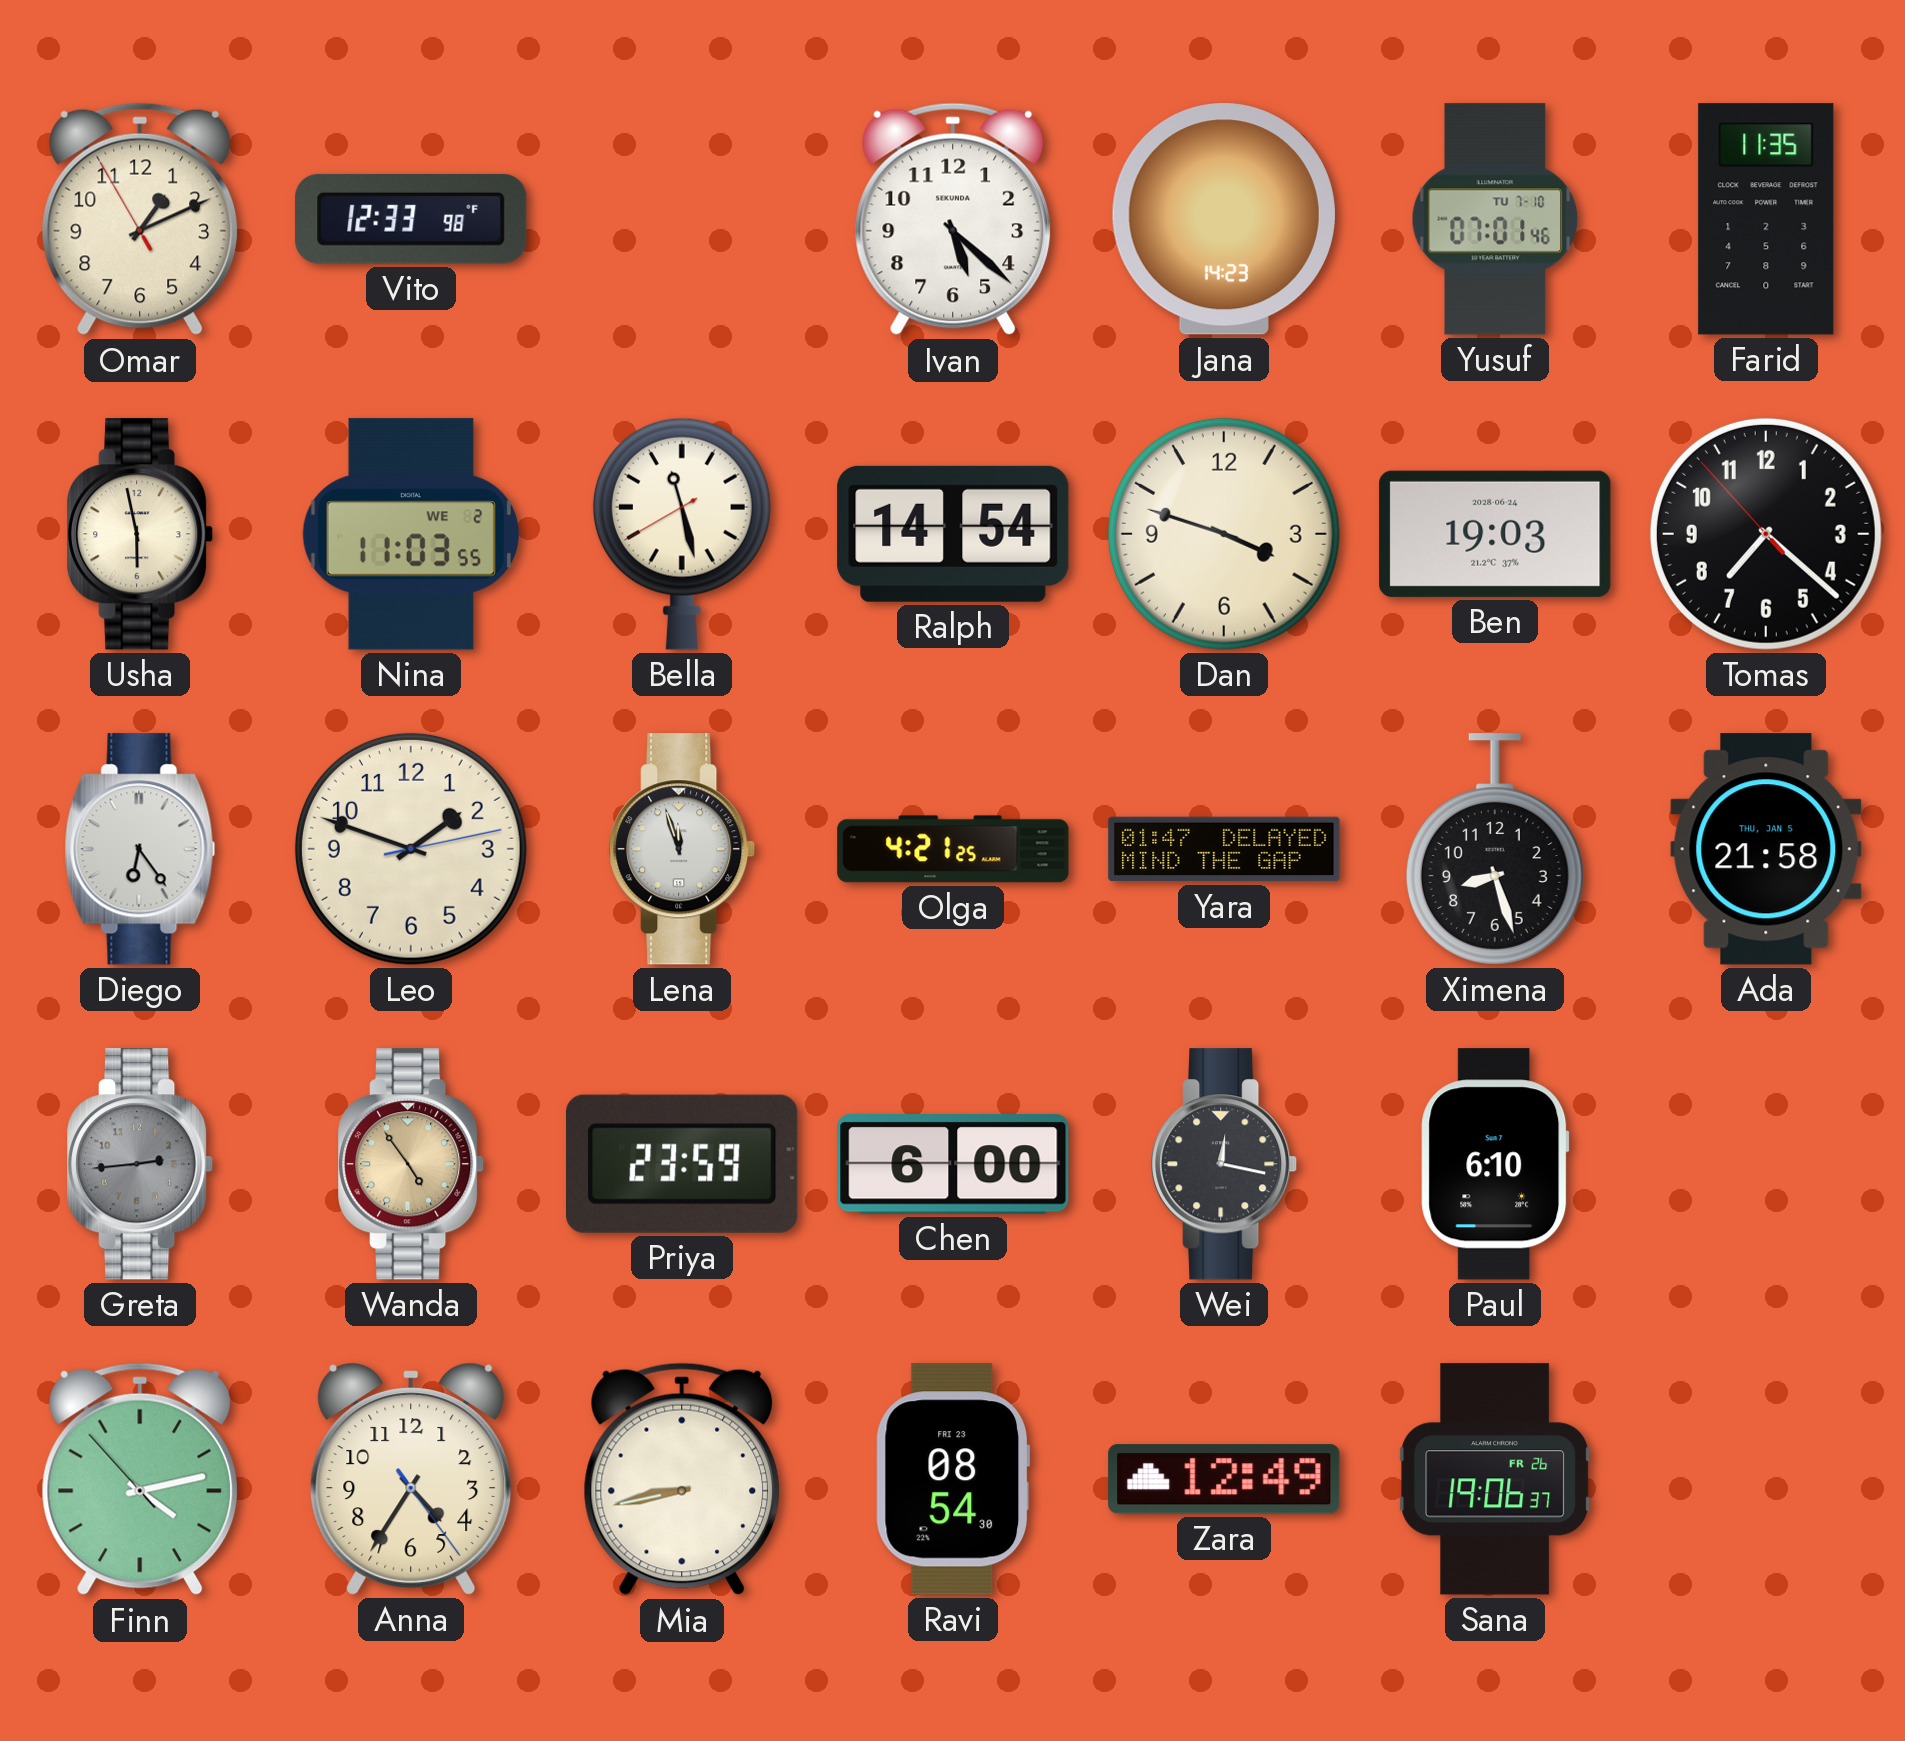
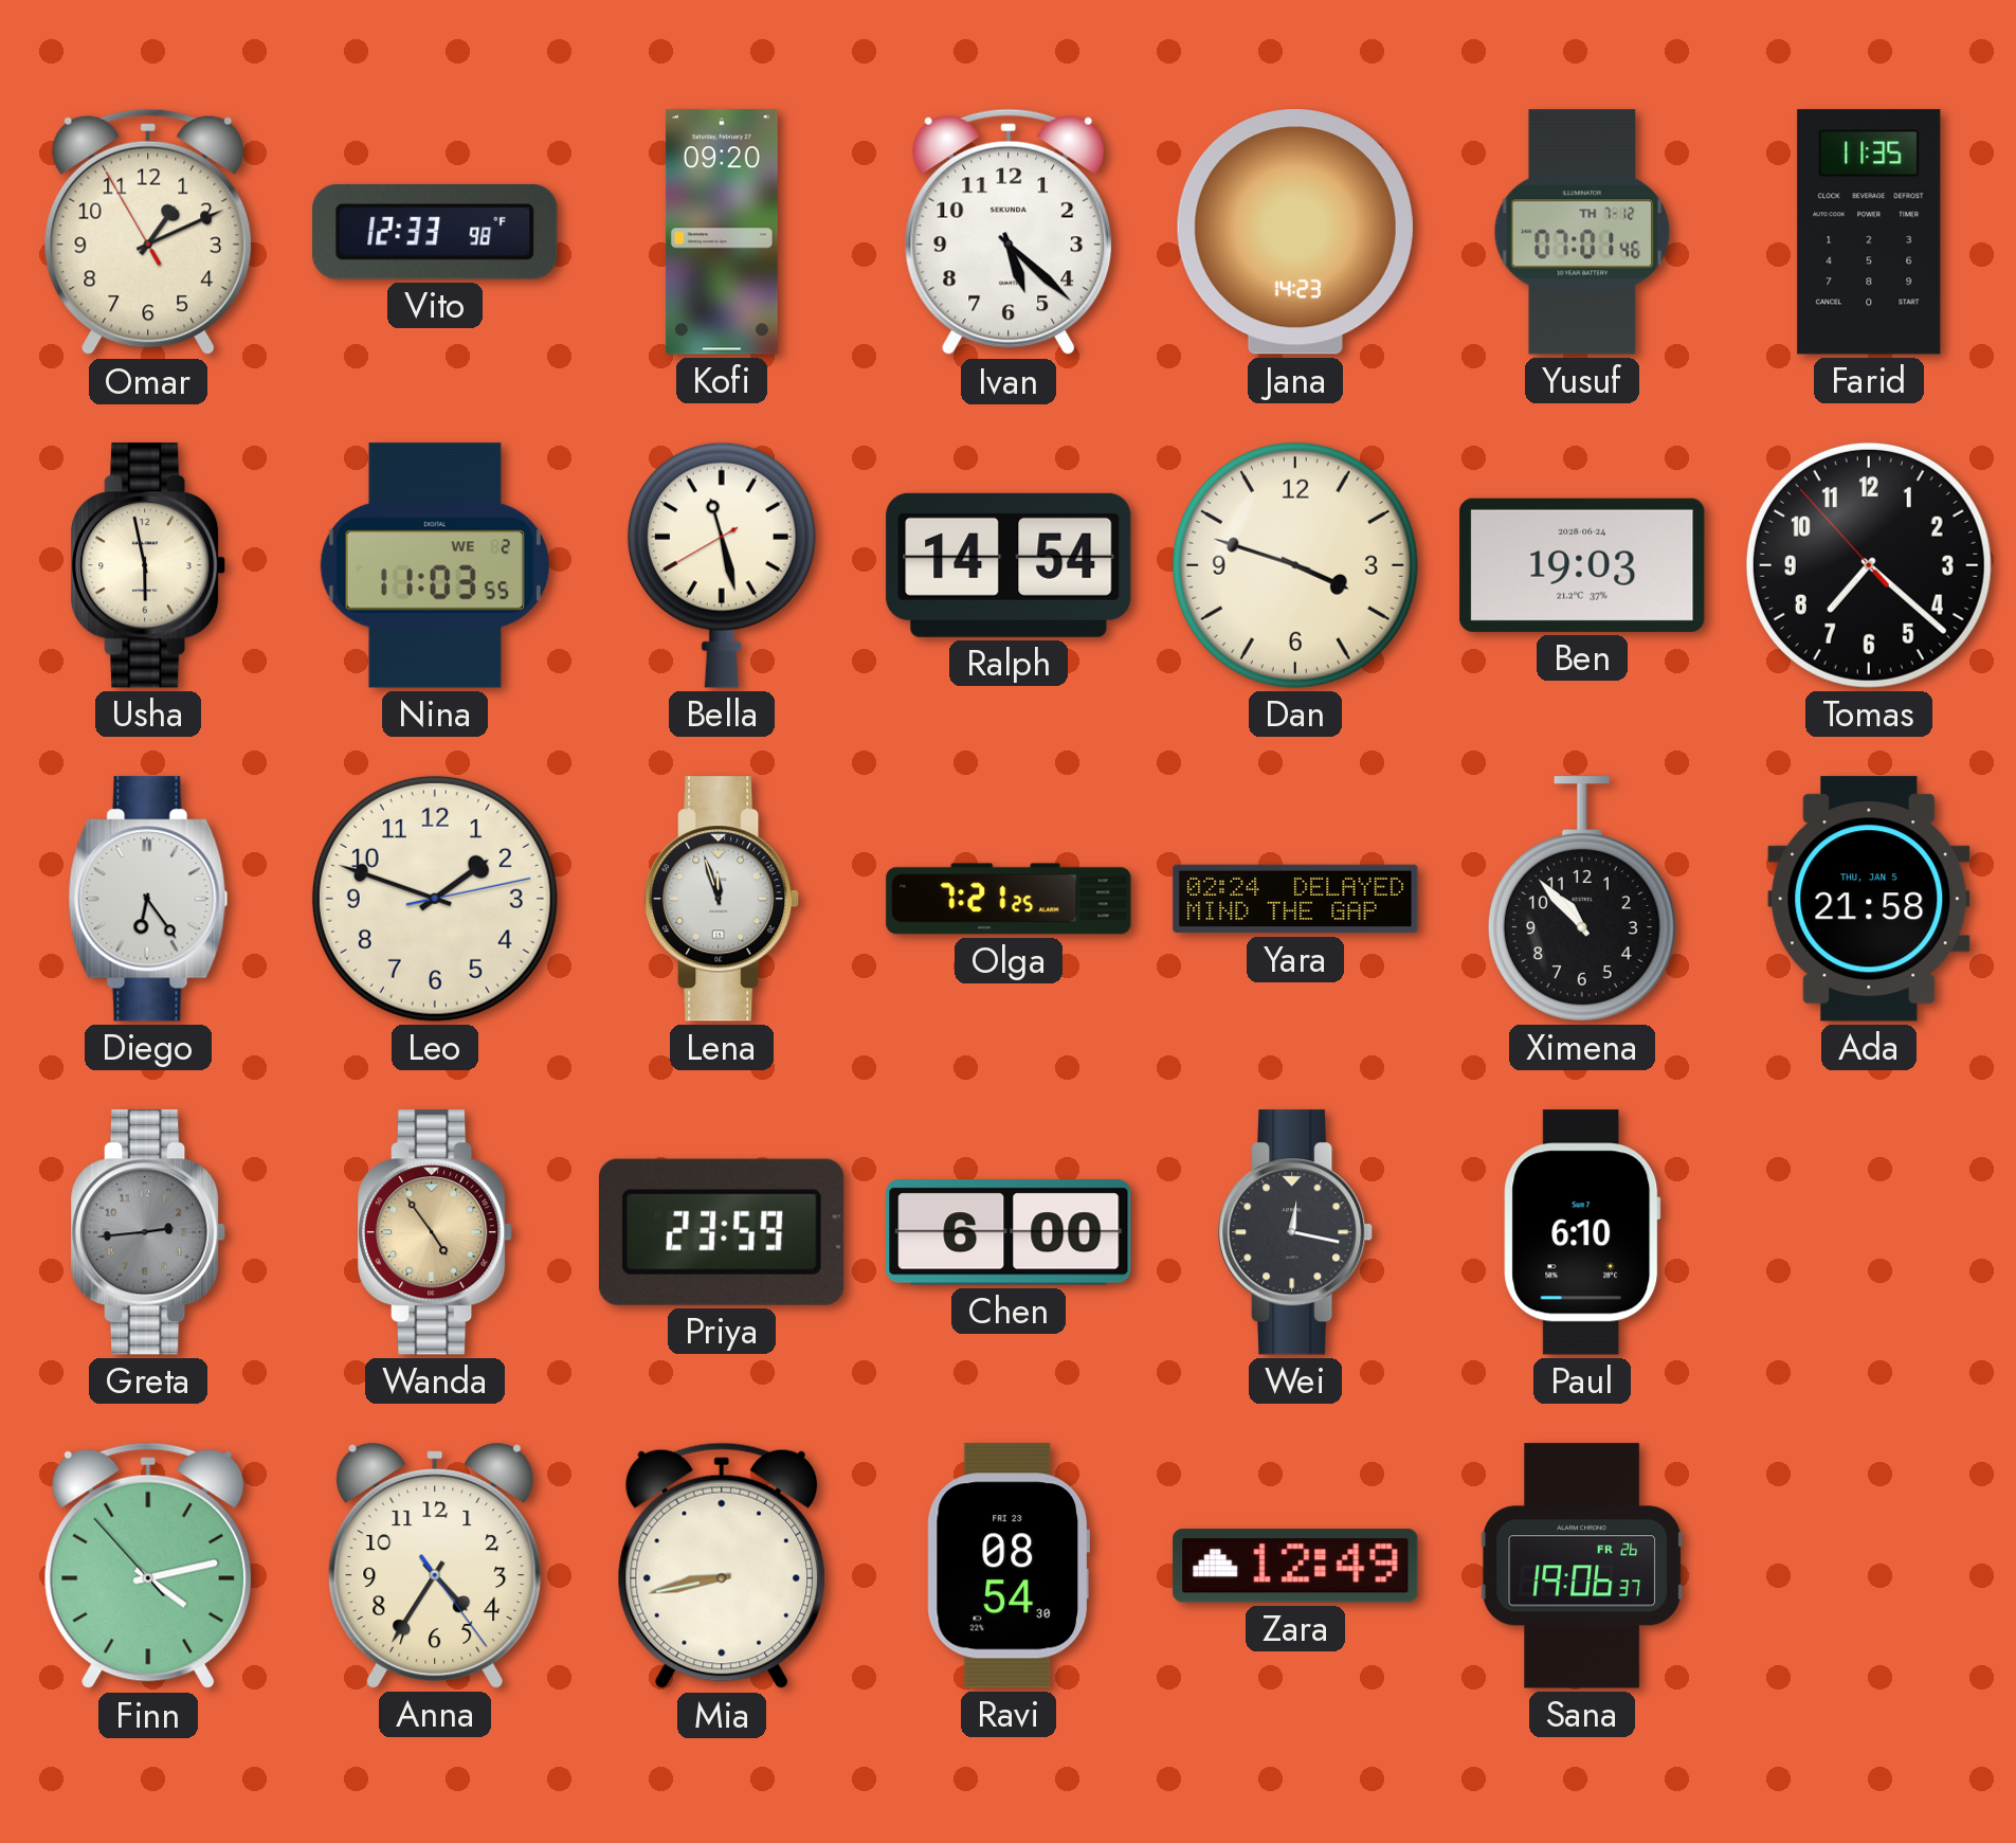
Kofi: none -> 09:20 (722, 232)
Yusuf date: TU 7-10 -> TH 7-12 (1582, 232)
Olga: 4:21 -> 7:21 (1009, 899)
Yara: 01:47 -> 02:24 (1295, 899)
Ximena: 8:27 -> 10:53 (1582, 899)
